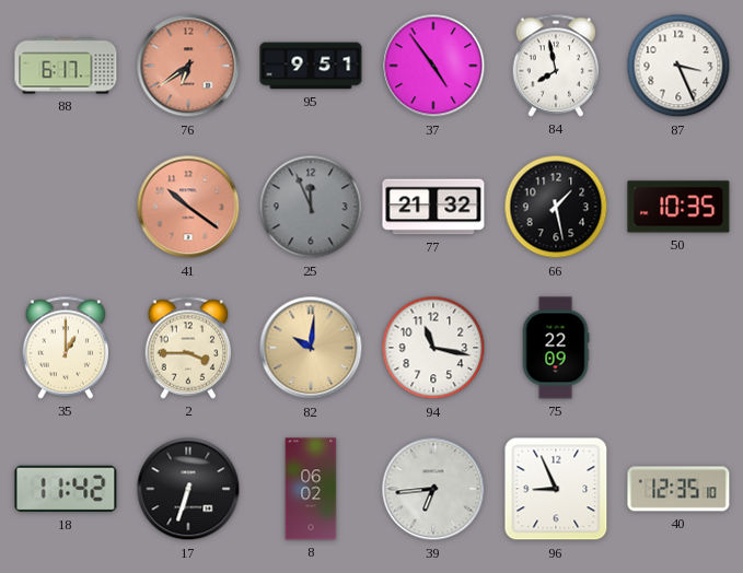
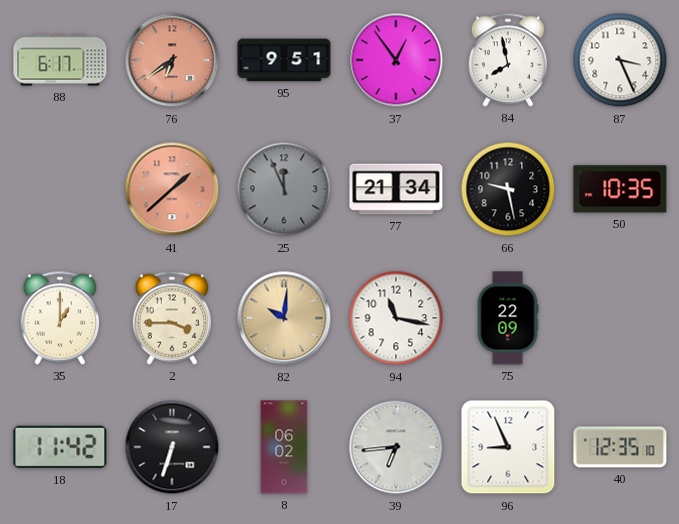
37: 4:54 -> 12:54 (396, 60)
41: 10:21 -> 1:38 (172, 189)
77: 21:32 -> 21:34 (396, 189)
66: 1:28 -> 9:28 (508, 189)
